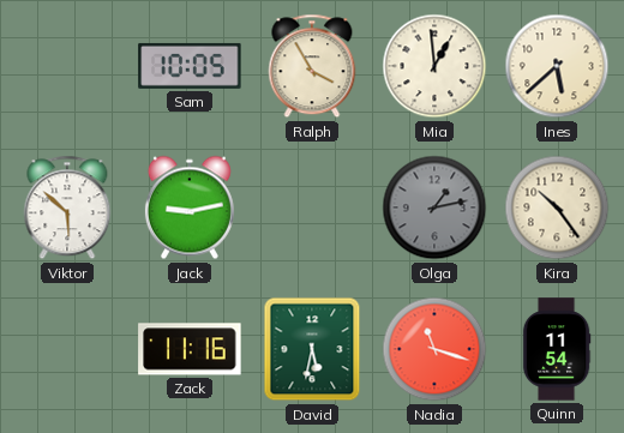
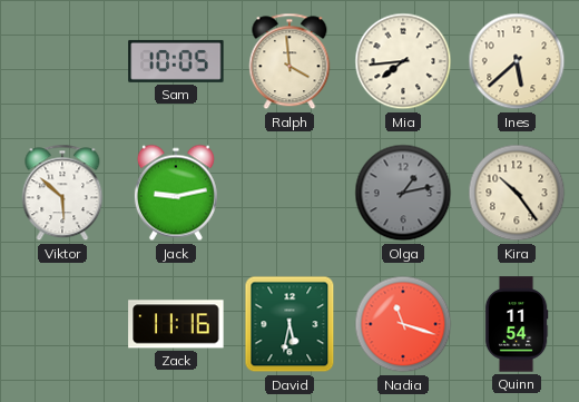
Ralph: 3:55 -> 3:59 (289, 61)
Mia: 12:59 -> 7:44 (403, 61)
